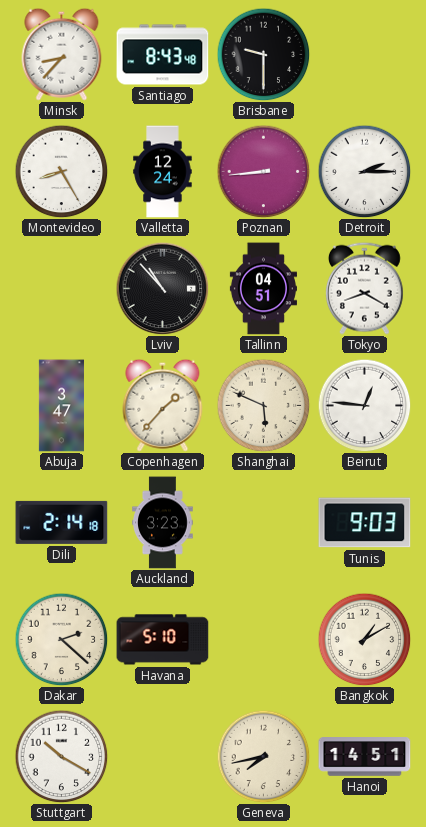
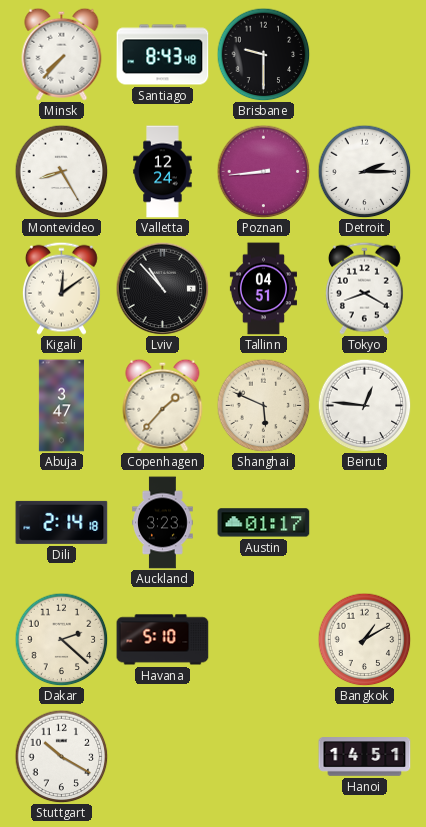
Minsk: 8:37 -> 7:37 (62, 54)
Kigali: none -> 12:09 (61, 288)
Austin: none -> 01:17 (264, 523)
Tunis: 9:03 -> none (365, 523)
Geneva: 7:43 -> none (263, 756)
